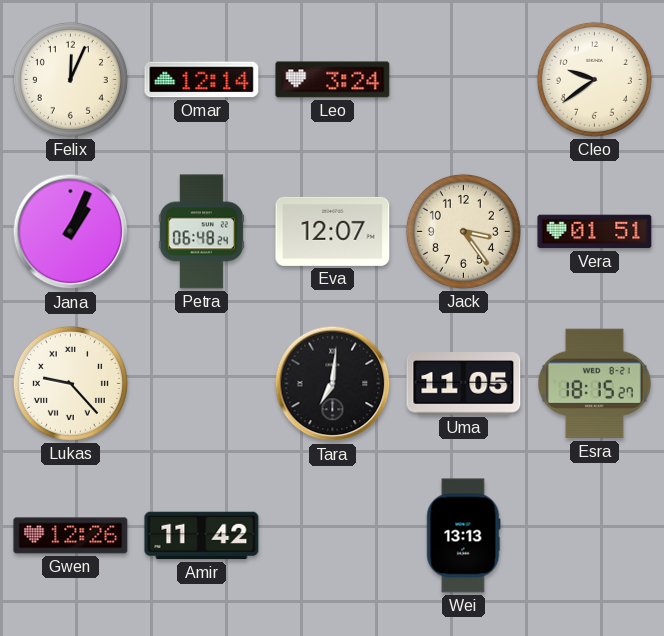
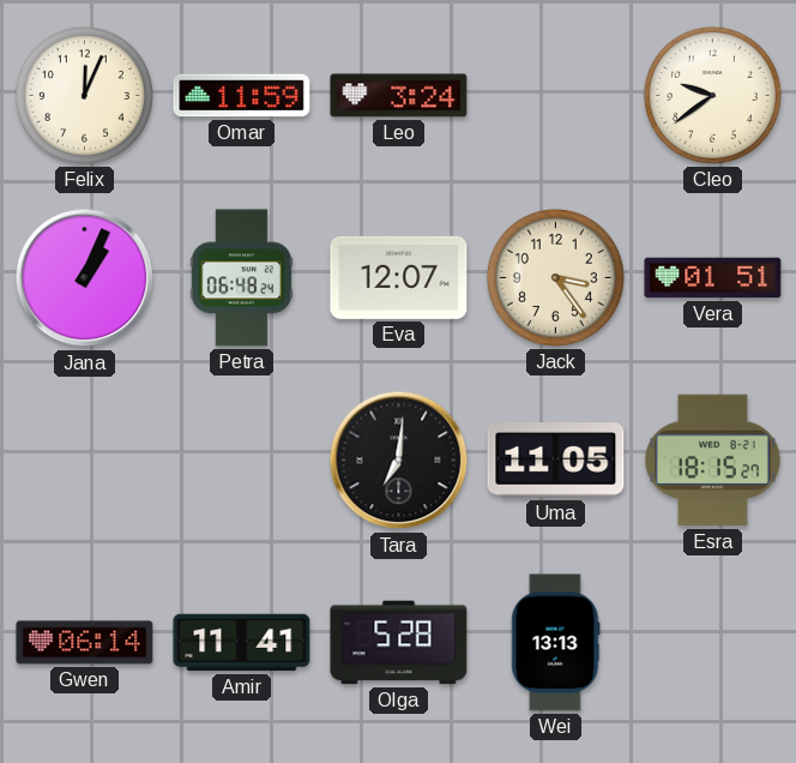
Omar: 12:14 -> 11:59 (242, 96)
Lukas: 9:23 -> none (70, 383)
Gwen: 12:26 -> 06:14 (85, 643)
Amir: 11:42 -> 11:41 (242, 643)
Olga: none -> 5:28 (399, 643)
